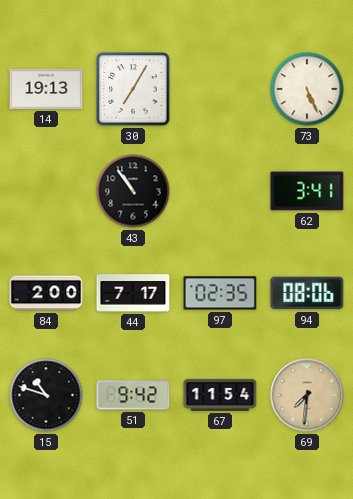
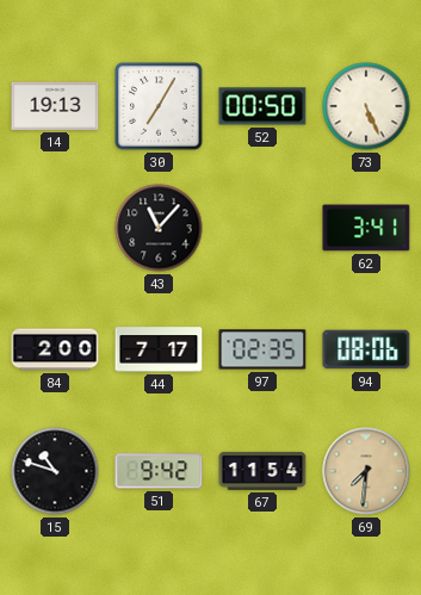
52: none -> 00:50 (262, 106)
43: 10:54 -> 11:07 (159, 228)
